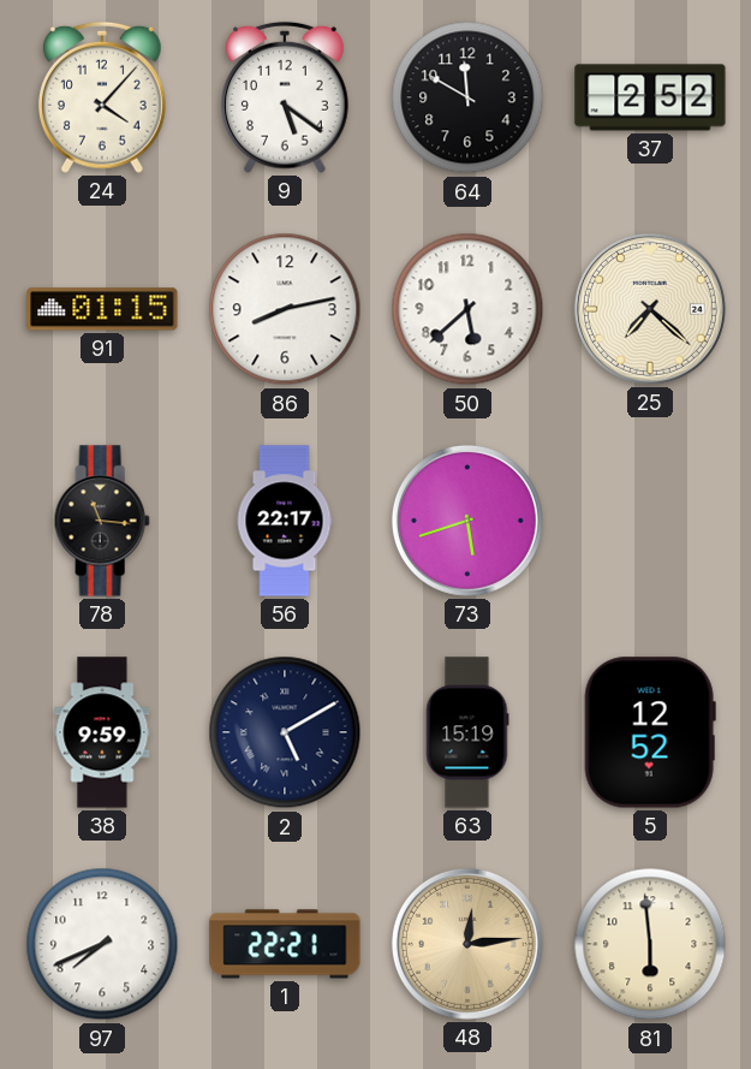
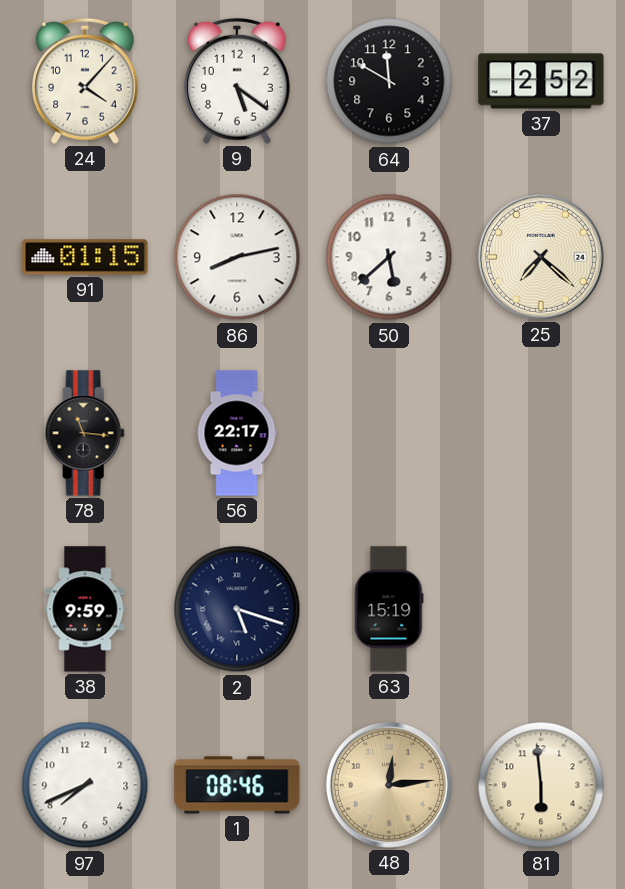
73: 5:42 -> none (467, 521)
2: 5:10 -> 5:18 (237, 609)
5: 12:52 -> none (650, 732)
1: 22:21 -> 08:46 (237, 785)
